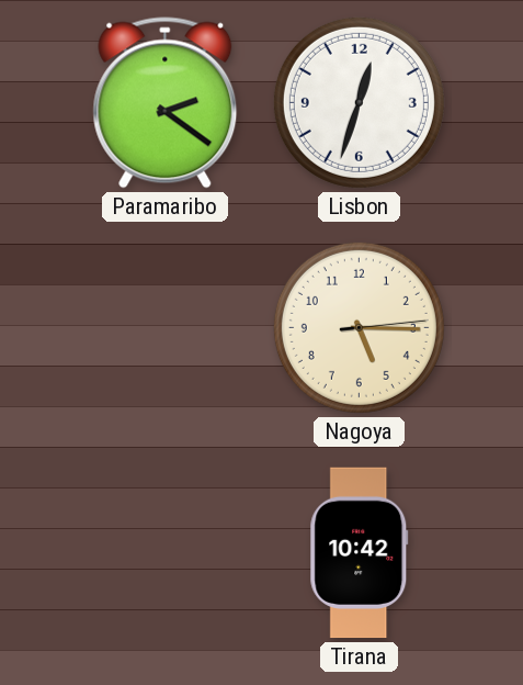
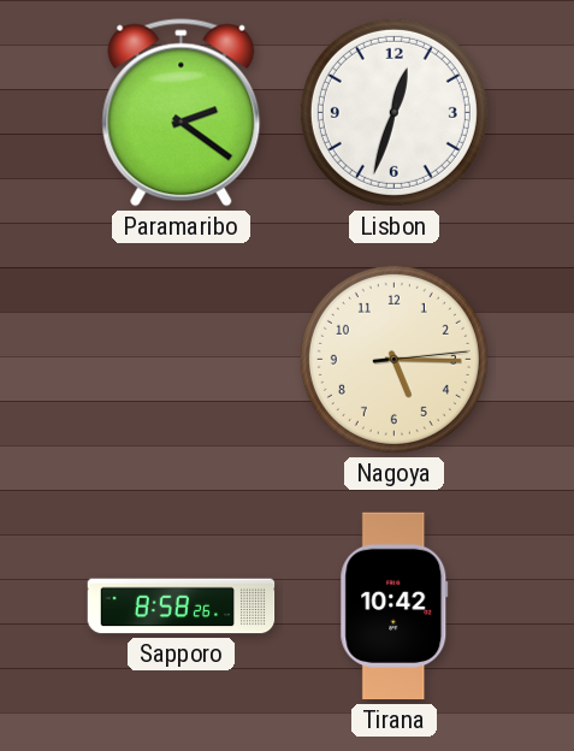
Sapporo: none -> 8:58 (182, 607)
